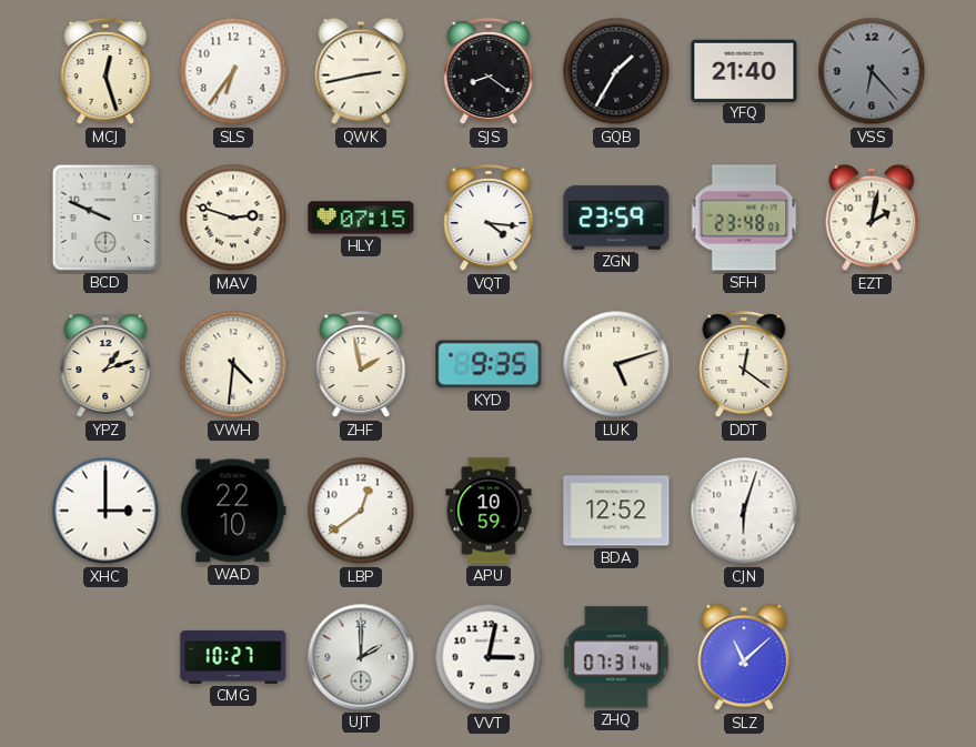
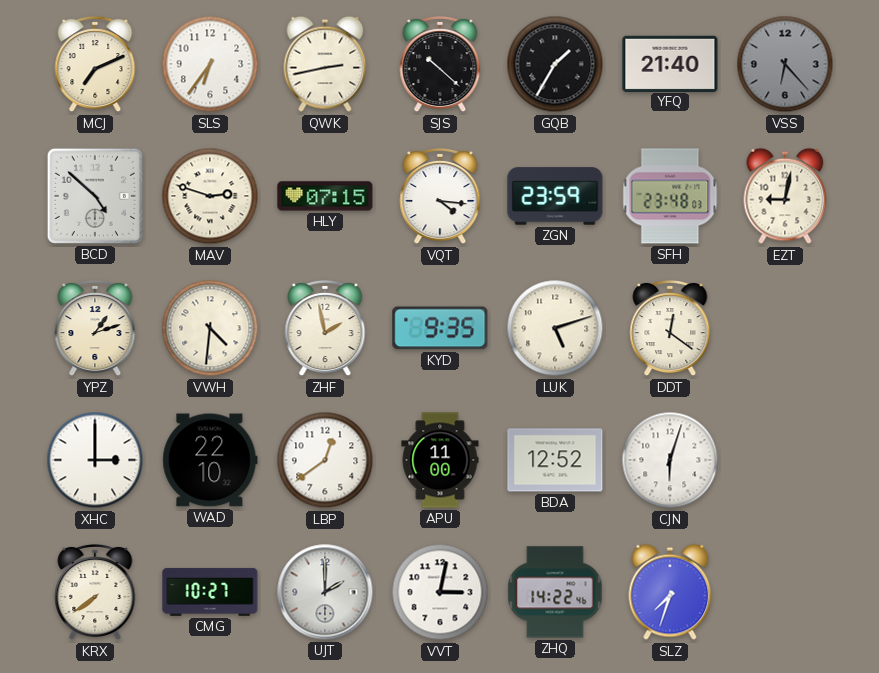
MCJ: 12:27 -> 7:11 (95, 64)
SJS: 8:21 -> 10:22 (440, 64)
BCD: 9:49 -> 4:52 (95, 196)
EZT: 2:02 -> 9:02 (785, 196)
APU: 10:59 -> 11:00 (440, 460)
KRX: none -> 7:39 (95, 592)
ZHQ: 07:31 -> 14:22 (555, 592)
SLZ: 11:08 -> 7:33 (670, 592)
